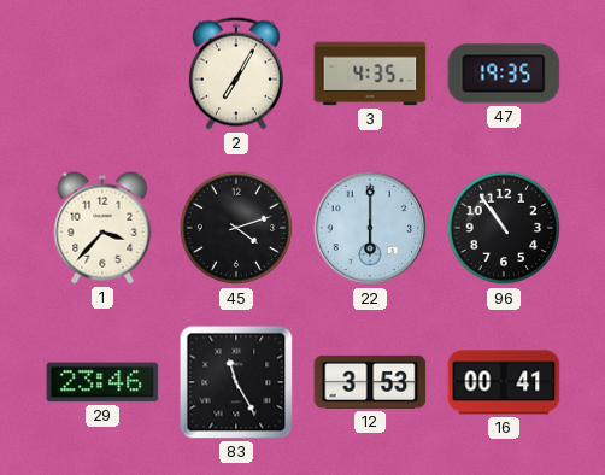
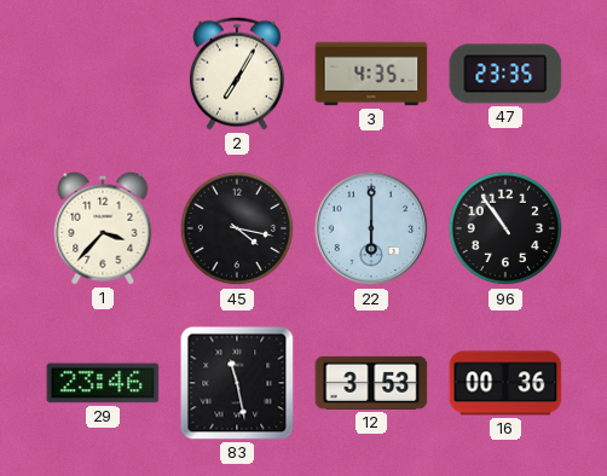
47: 19:35 -> 23:35 (505, 74)
45: 4:12 -> 4:17 (237, 228)
83: 11:25 -> 11:28 (237, 383)
16: 00:41 -> 00:36 (505, 383)
